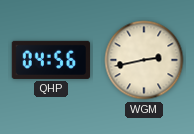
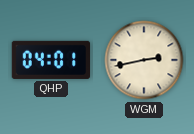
QHP: 04:56 -> 04:01 (51, 60)
